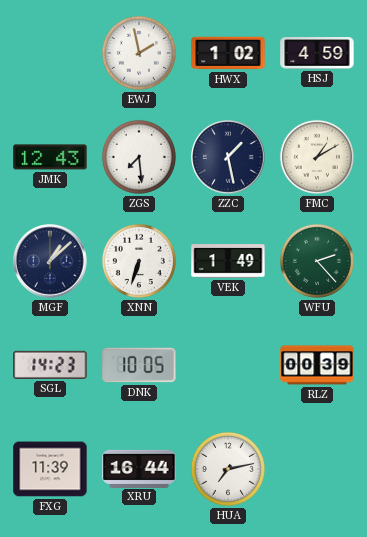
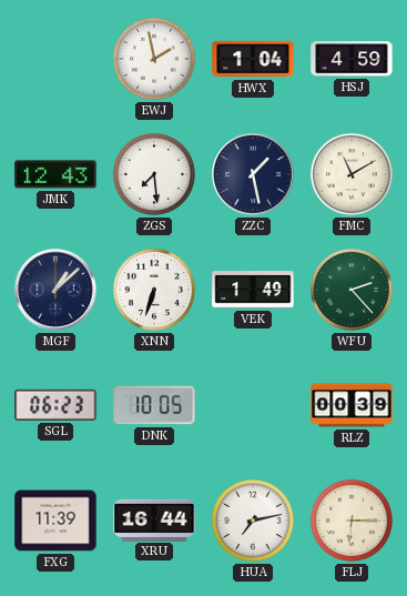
HWX: 1:02 -> 1:04 (253, 59)
FMC: 1:10 -> 11:10 (352, 174)
SGL: 14:23 -> 06:23 (55, 405)
FLJ: none -> 6:15 (352, 521)
